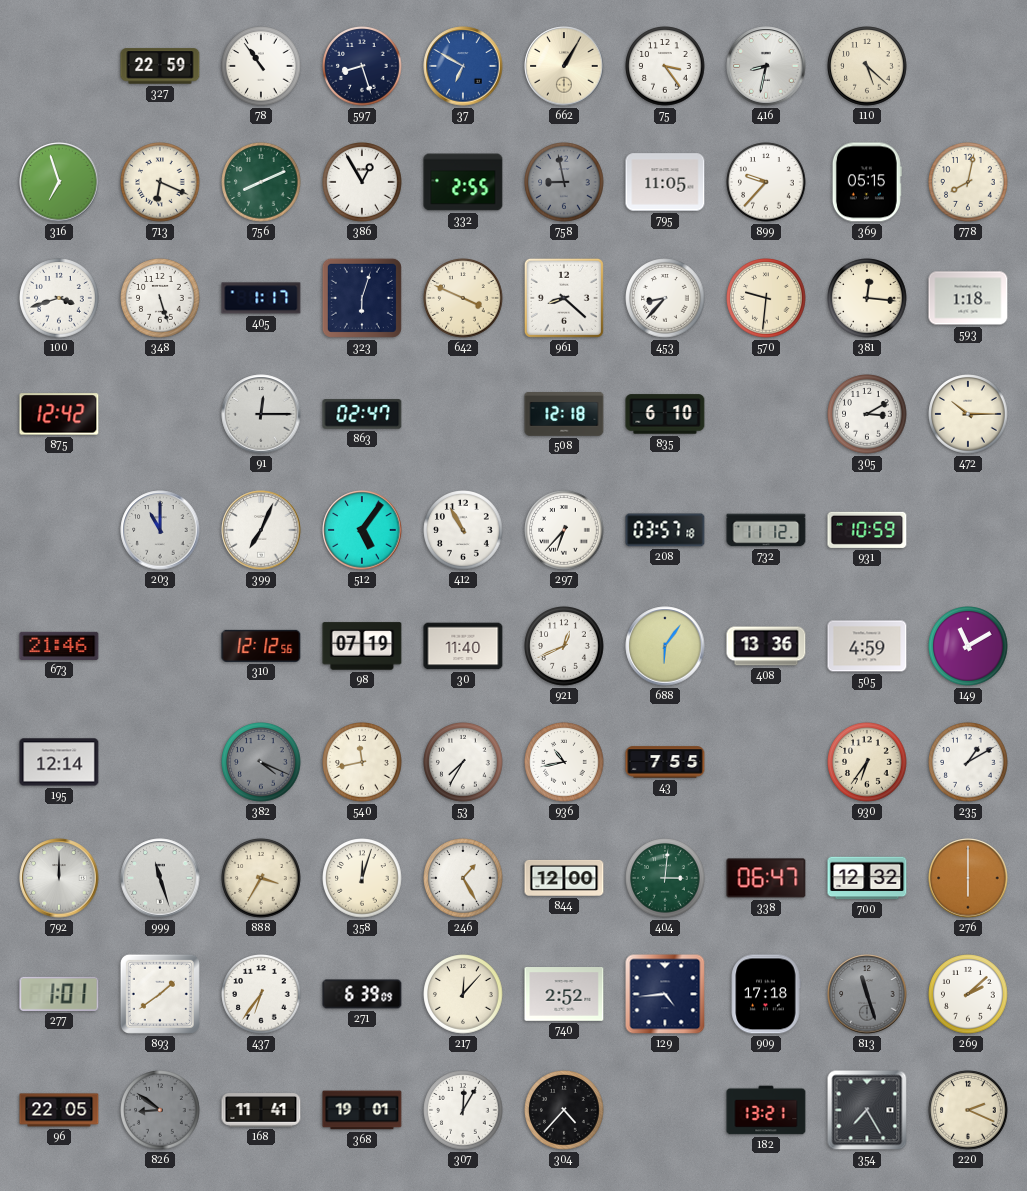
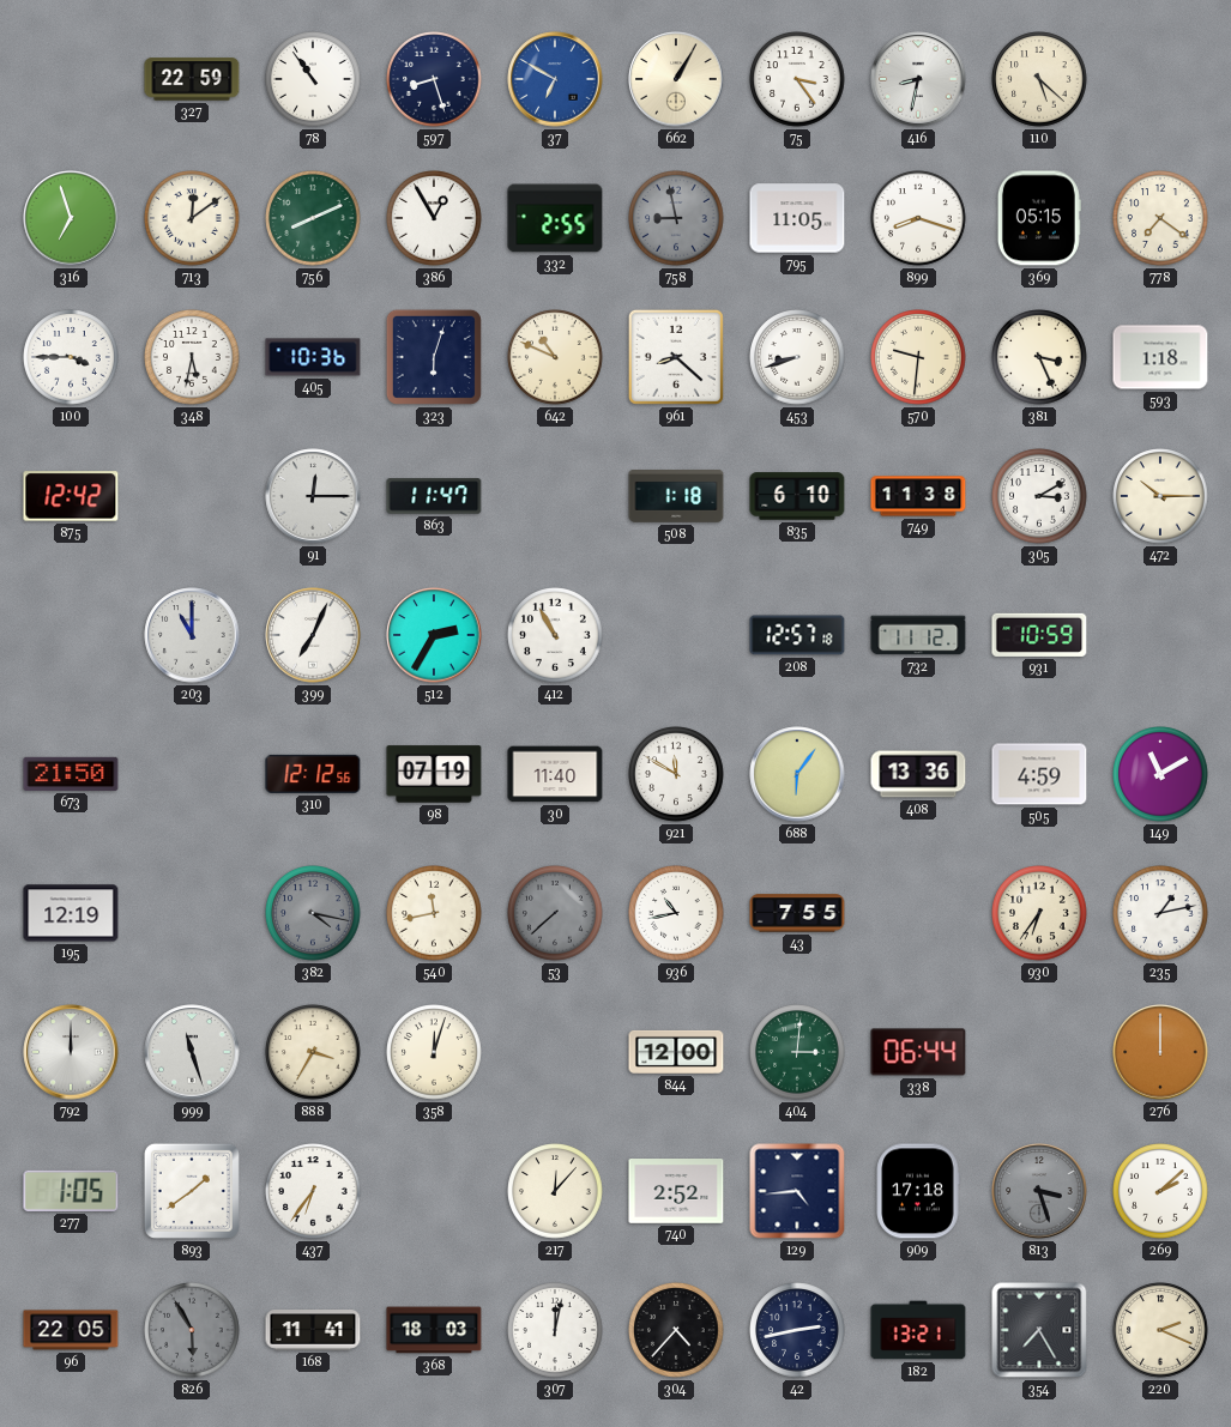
713: 6:19 -> 12:09 (192, 218)
899: 9:37 -> 8:18 (918, 218)
778: 8:02 -> 7:21 (1160, 218)
100: 3:42 -> 3:45 (71, 357)
348: 5:27 -> 5:32 (192, 357)
405: 1:17 -> 10:36 (313, 357)
642: 3:49 -> 10:49 (555, 357)
453: 8:37 -> 8:42 (797, 357)
381: 12:16 -> 3:26 (1039, 357)
863: 02:47 -> 11:47 (434, 496)
508: 12:18 -> 1:18 (676, 497)
749: none -> 11:38 (918, 496)
512: 5:06 -> 2:35 (434, 635)
297: 6:37 -> none (564, 530)
208: 03:57 -> 12:57 (797, 635)
673: 21:46 -> 21:50 (71, 774)
921: 12:41 -> 11:50 (676, 774)
195: 12:14 -> 12:19 (71, 913)
382: 4:19 -> 4:17 (313, 913)
53: 7:35 -> 7:38 (555, 913)
53 dial: white -> grey (555, 913)
235: 1:10 -> 1:13 (1160, 913)
246: 1:25 -> none (463, 878)
338: 06:47 -> 06:44 (918, 1052)
700: 12:32 -> none (867, 878)
276: 6:00 -> 12:00 (1160, 1052)
277: 1:01 -> 1:05 (71, 1191)
271: 6:39 -> none (362, 994)
813: 11:27 -> 3:27 (1039, 1191)
826: 8:51 -> 5:55 (192, 1330)
368: 19:01 -> 18:03 (434, 1330)
307: 12:05 -> 12:02 (555, 1330)
42: none -> 2:43 (797, 1330)
